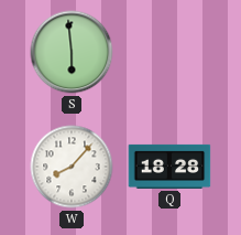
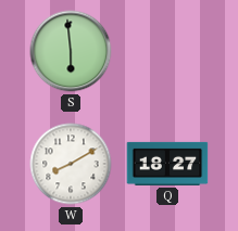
W: 8:07 -> 8:10 (71, 164)
Q: 18:28 -> 18:27 (167, 164)
